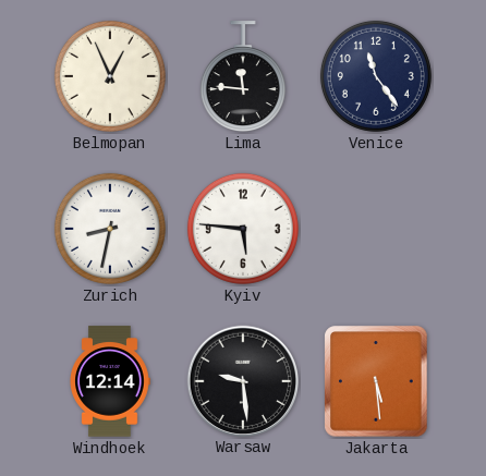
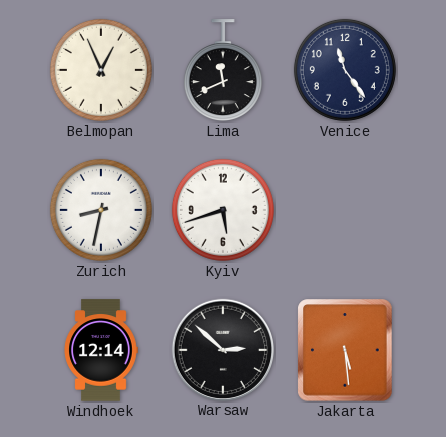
Lima: 11:46 -> 11:41 (223, 71)
Kyiv: 5:46 -> 5:42 (223, 210)
Warsaw: 9:29 -> 2:52 (222, 349)
